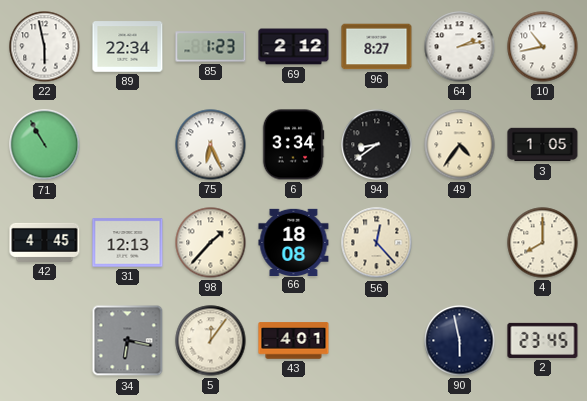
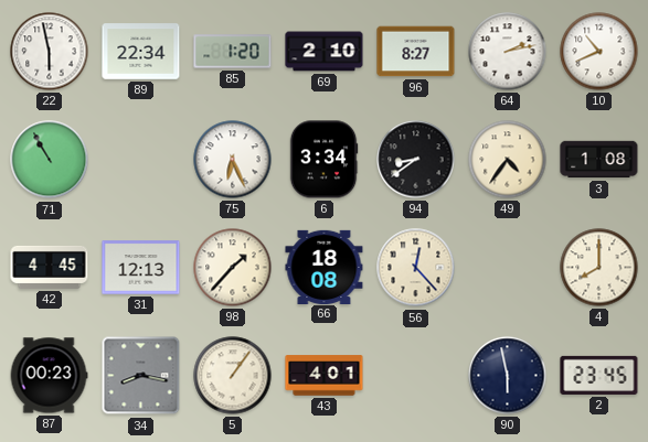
85: 1:23 -> 1:20 (233, 52)
69: 2:12 -> 2:10 (325, 52)
10: 10:43 -> 10:41 (599, 52)
3: 1:05 -> 1:08 (599, 160)
87: none -> 00:23 (49, 376)
34: 6:17 -> 8:17 (141, 376)
5: 12:06 -> 1:06 (233, 376)
